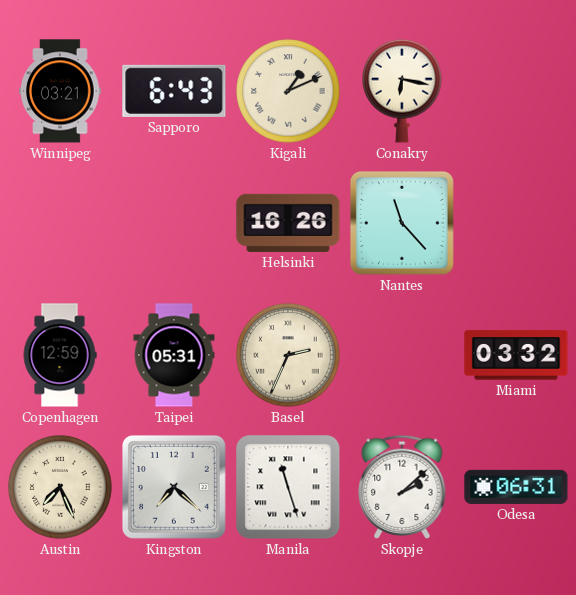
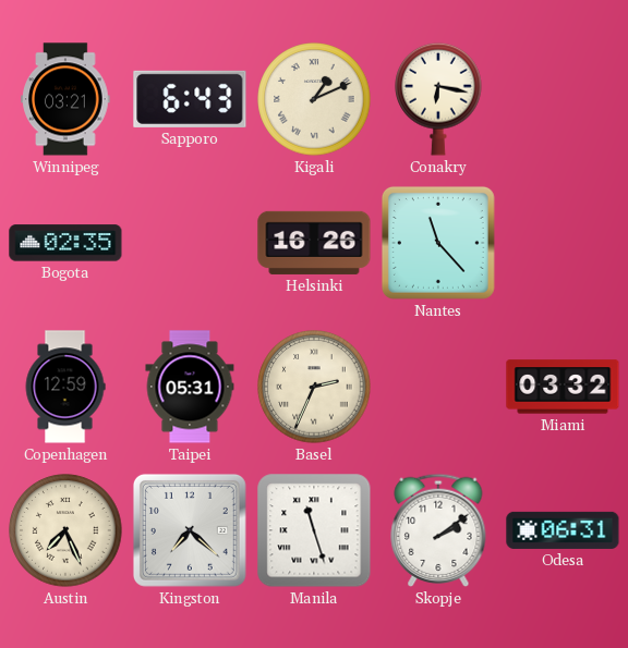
Bogota: none -> 02:35 (65, 243)
Skopje: 2:08 -> 2:09 (438, 530)
